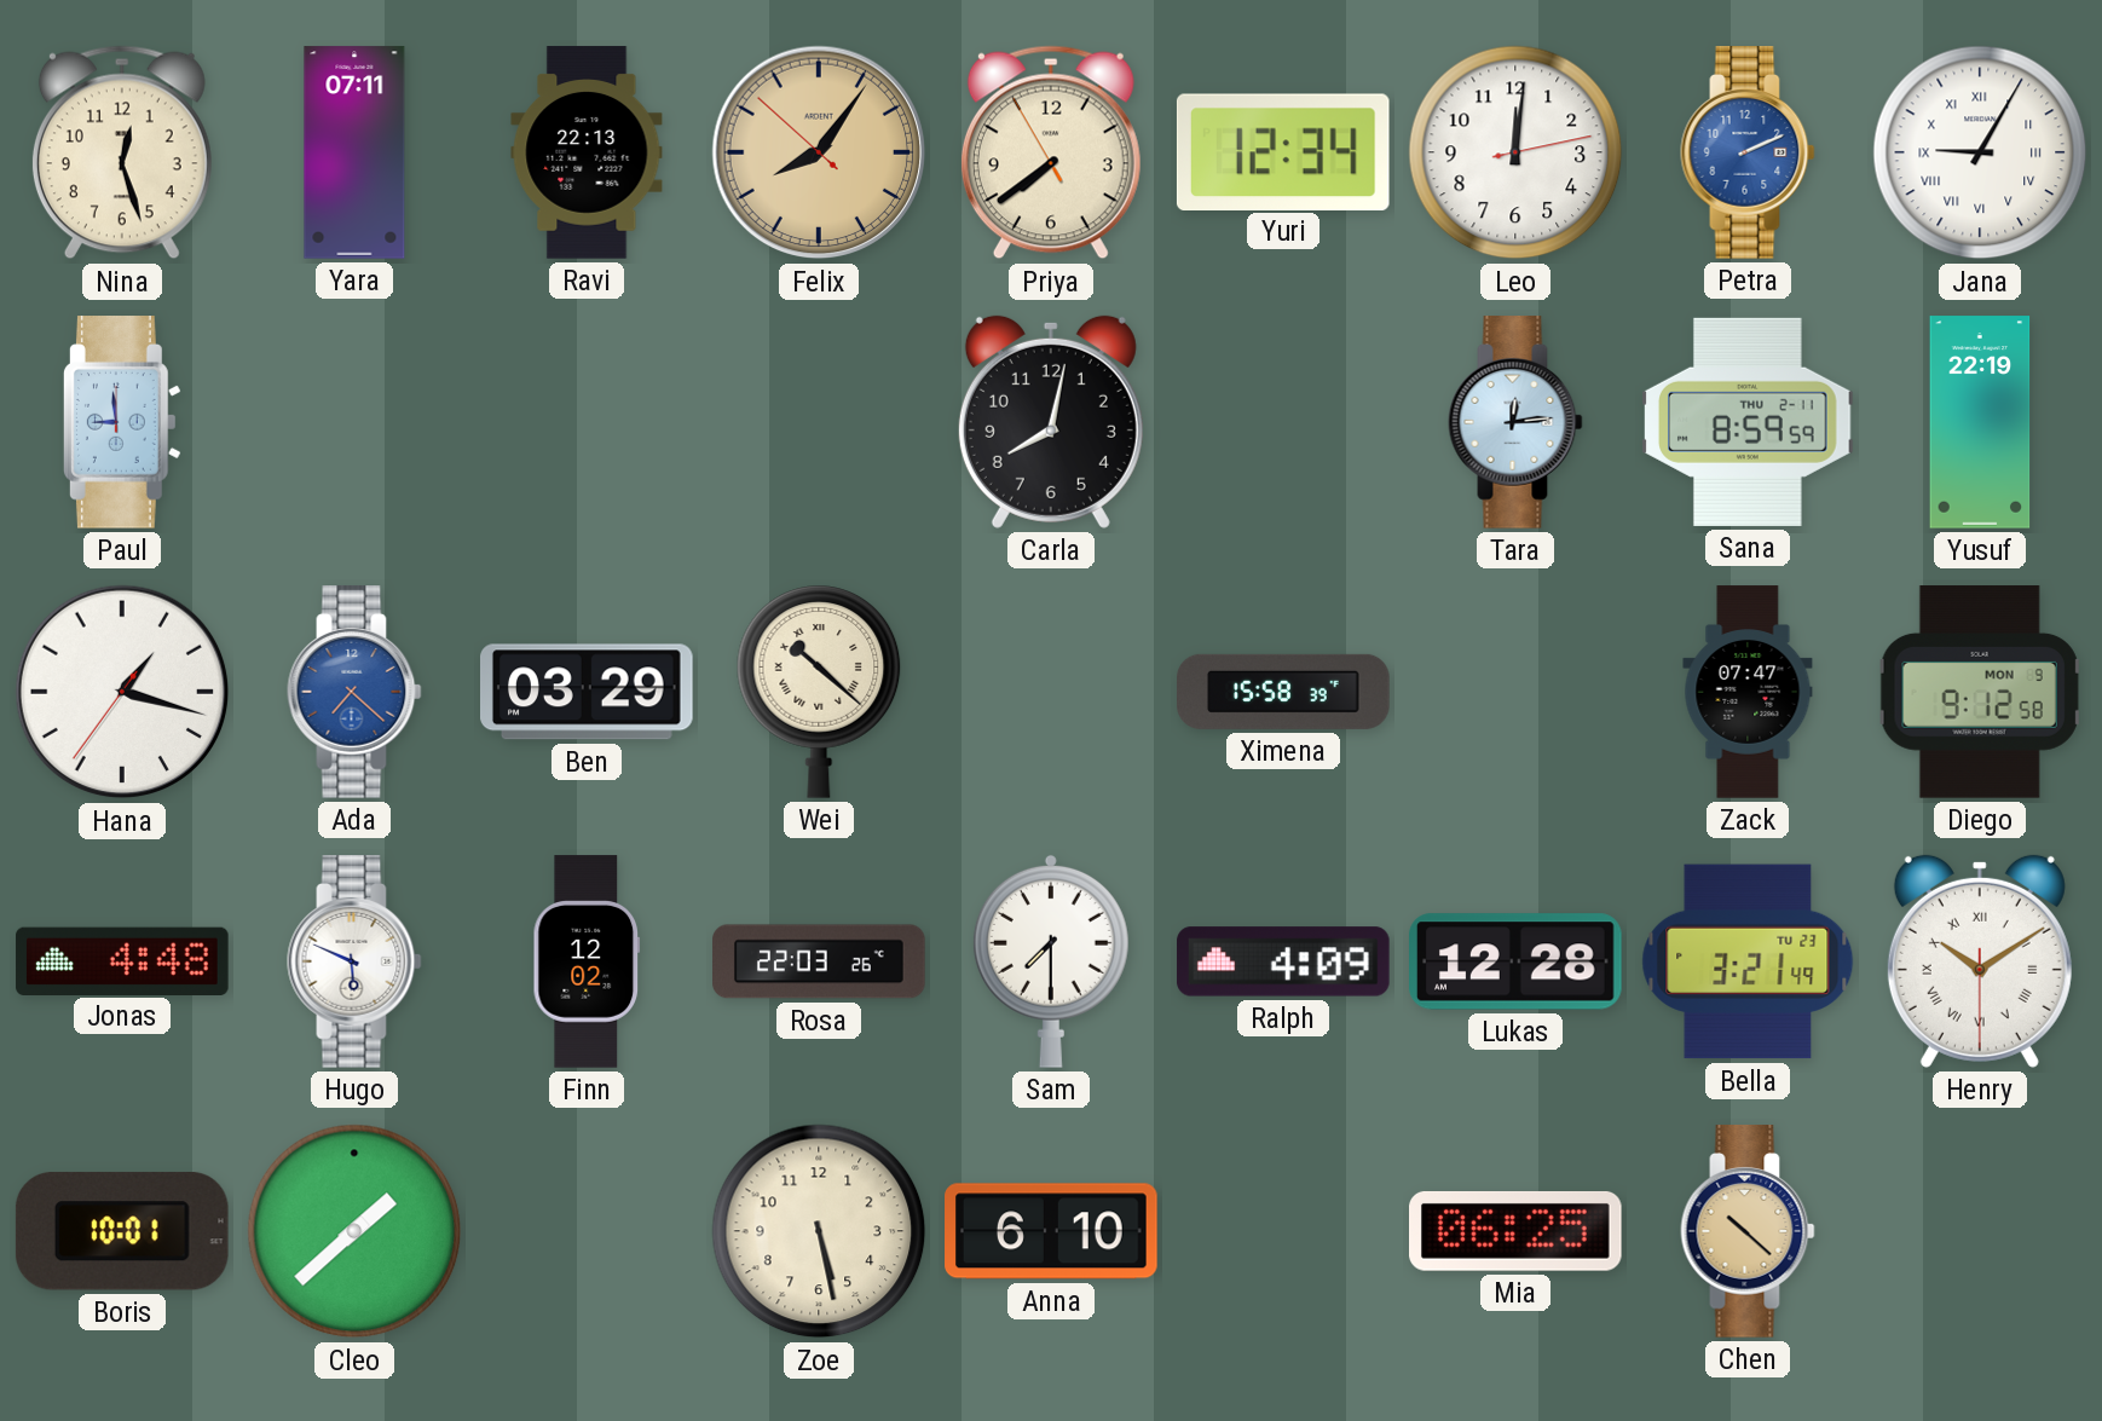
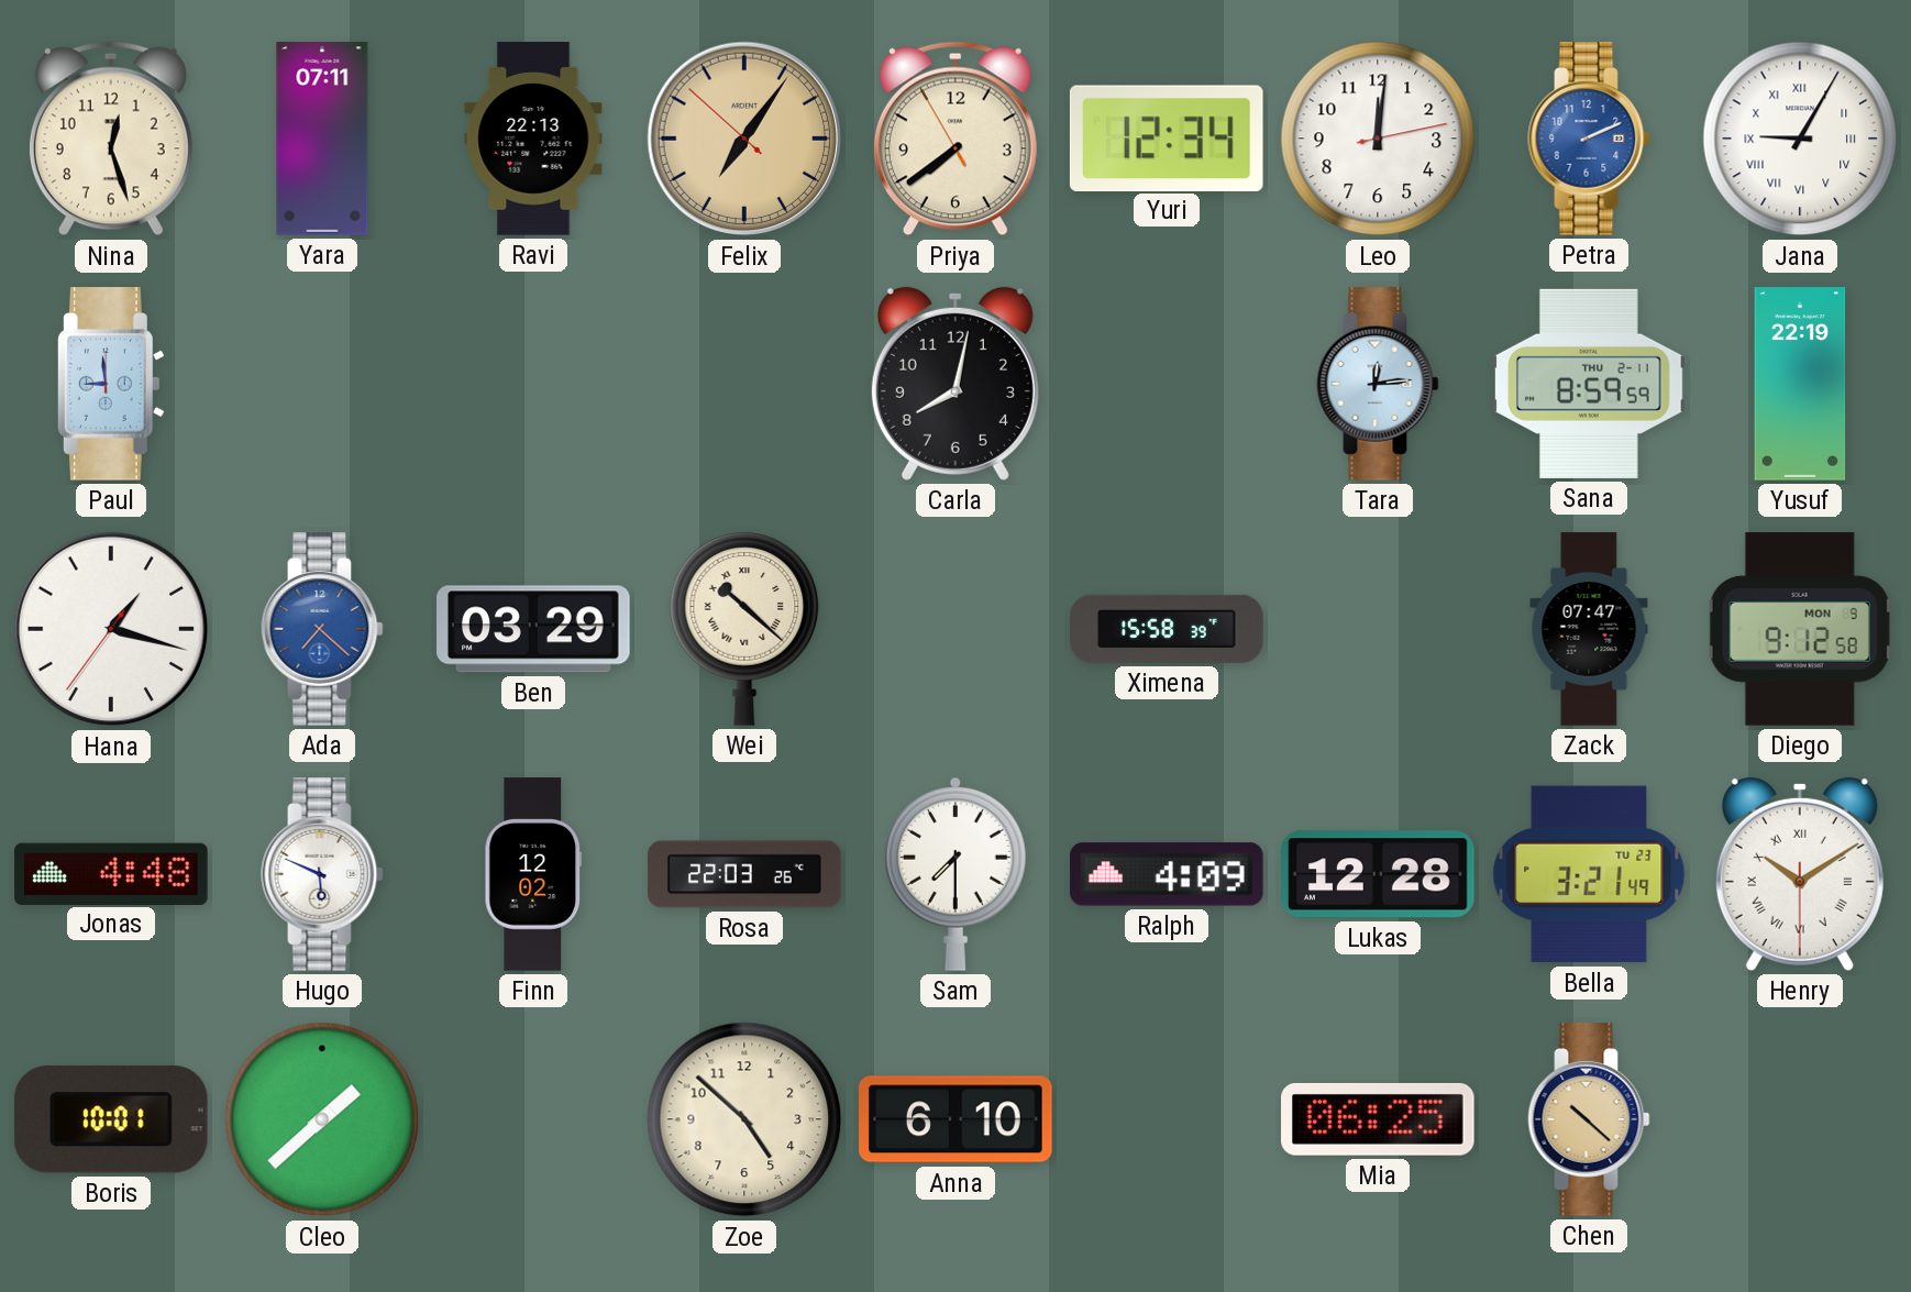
Felix: 8:05 -> 7:05 (744, 139)
Zoe: 5:28 -> 4:52 (744, 1119)
